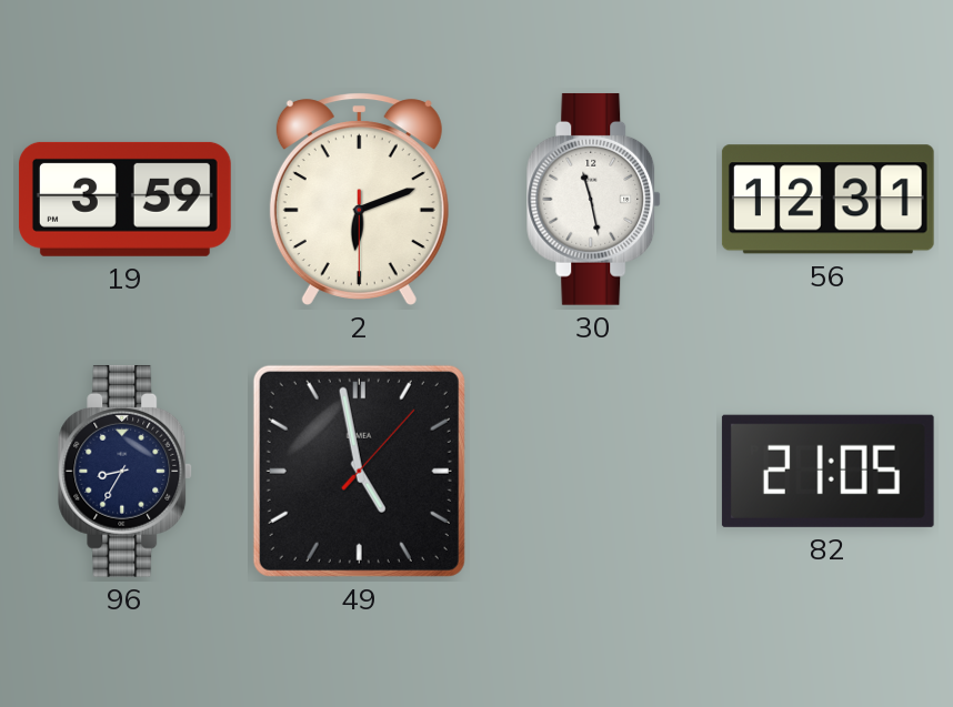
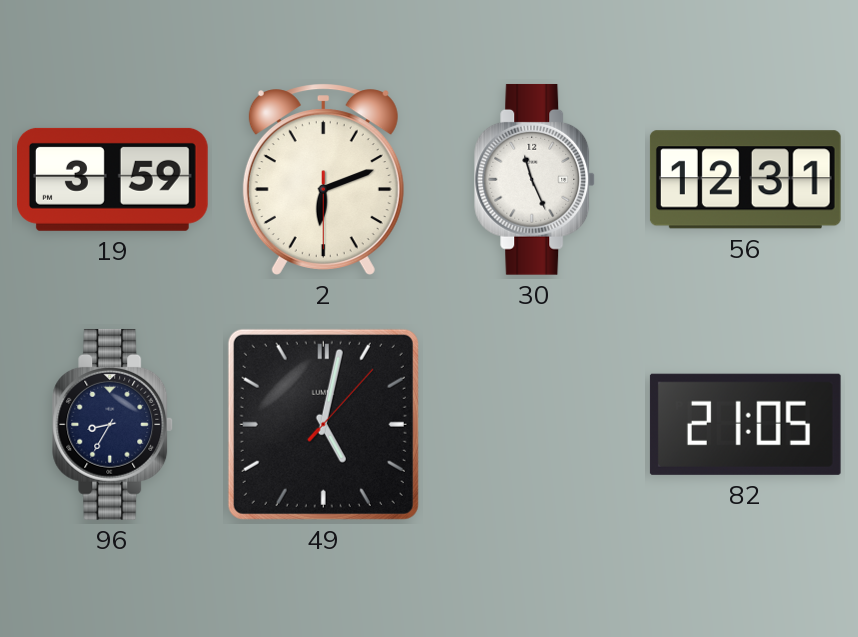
30: 11:28 -> 11:26 (535, 179)
49: 4:58 -> 5:02 (323, 424)
